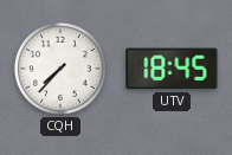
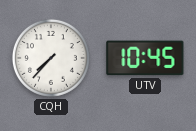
UTV: 18:45 -> 10:45 (145, 58)
